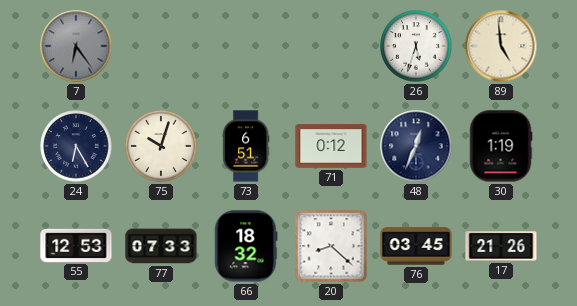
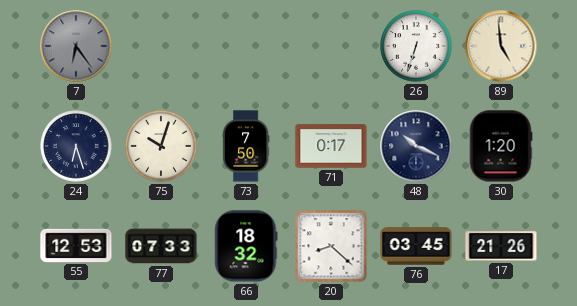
26: 5:33 -> 6:33 (416, 46)
24: 6:25 -> 6:27 (76, 146)
73: 6:51 -> 7:50 (246, 146)
71: 0:12 -> 0:17 (331, 146)
48: 12:34 -> 10:19 (416, 146)
30: 1:19 -> 1:20 (501, 146)
